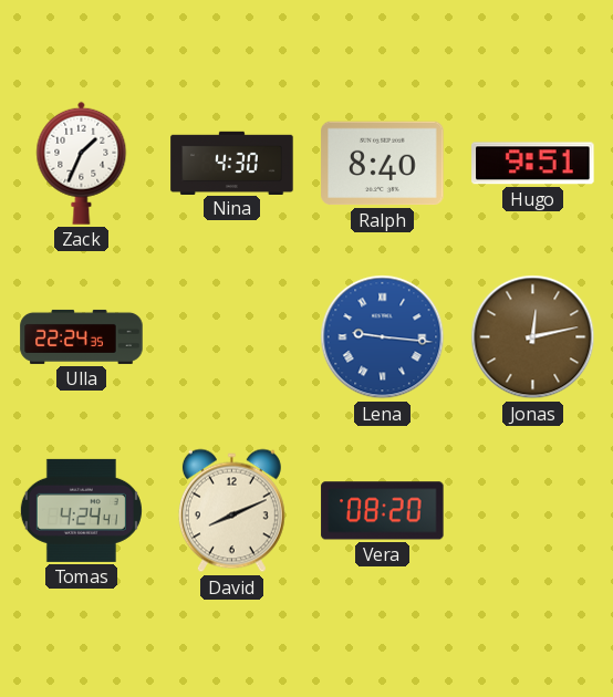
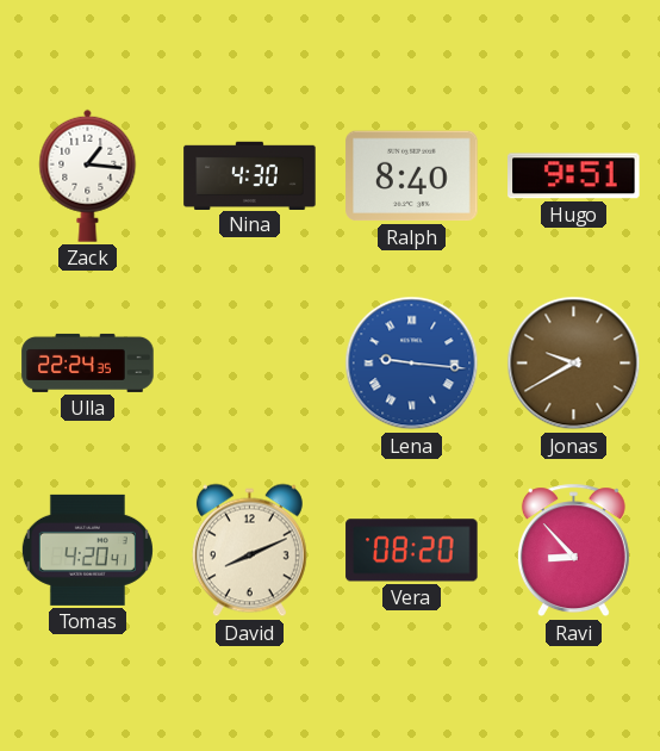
Zack: 1:34 -> 1:16 (88, 175)
Jonas: 12:13 -> 9:40 (574, 364)
Tomas: 4:24 -> 4:20 (87, 550)
Ravi: none -> 8:53 (573, 551)
